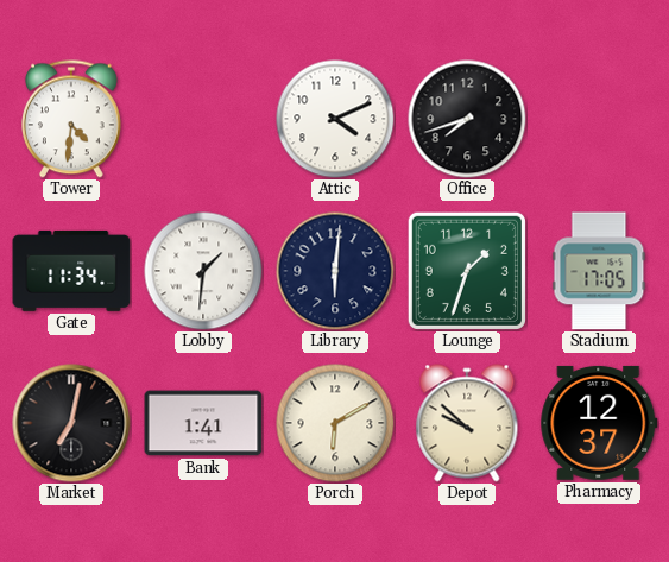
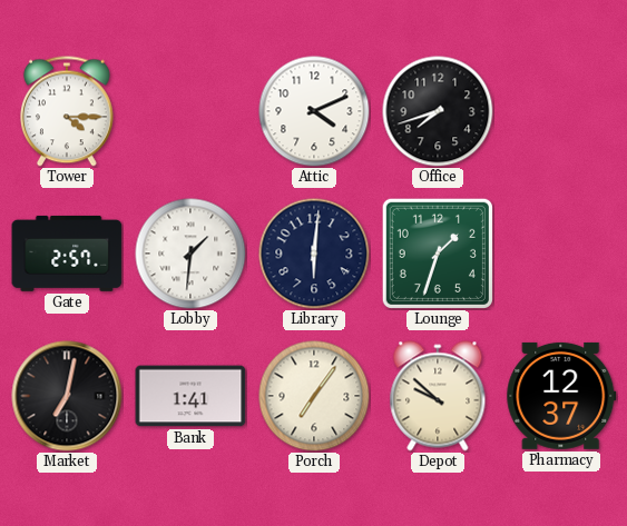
Tower: 4:31 -> 4:15 (68, 111)
Gate: 11:34 -> 2:57 (67, 254)
Stadium: 17:05 -> none (599, 271)
Porch: 6:10 -> 7:06 (314, 396)
